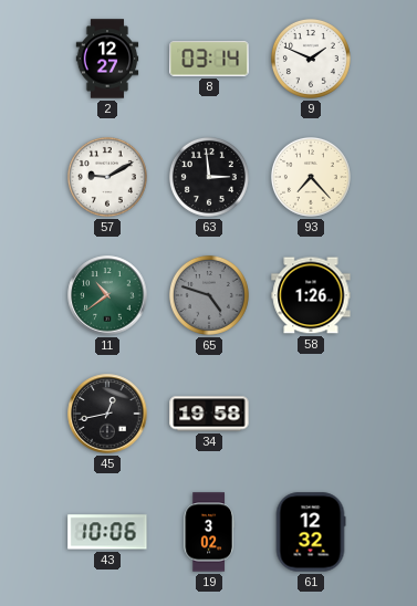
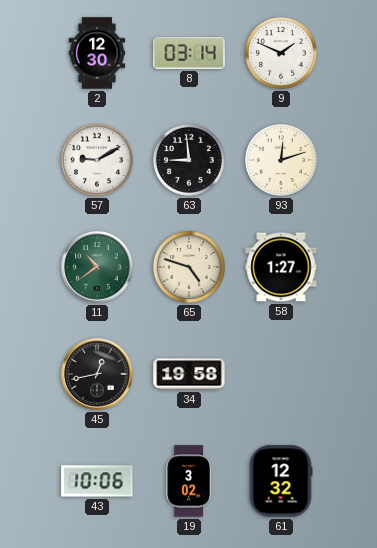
2: 12:27 -> 12:30 (97, 53)
63: 2:59 -> 8:59 (189, 160)
93: 7:23 -> 12:12 (281, 160)
65 dial: grey -> cream (189, 267)
58: 1:26 -> 1:27 (281, 267)
